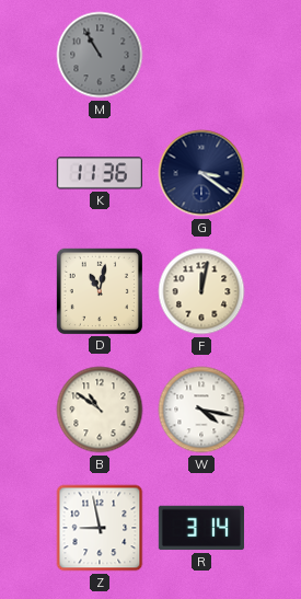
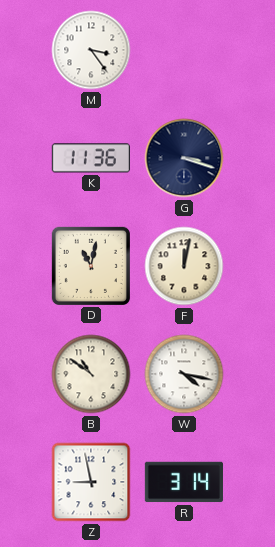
M: 10:55 -> 3:24 (91, 50)
M dial: grey -> white (91, 50)
G: 3:21 -> 3:18 (184, 158)
